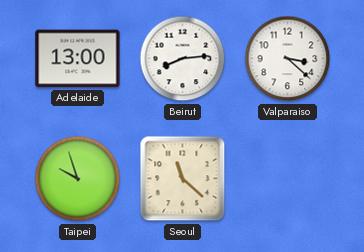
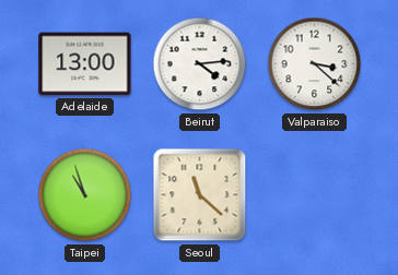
Beirut: 8:14 -> 4:14 (200, 64)
Taipei: 9:57 -> 10:57 (85, 195)
